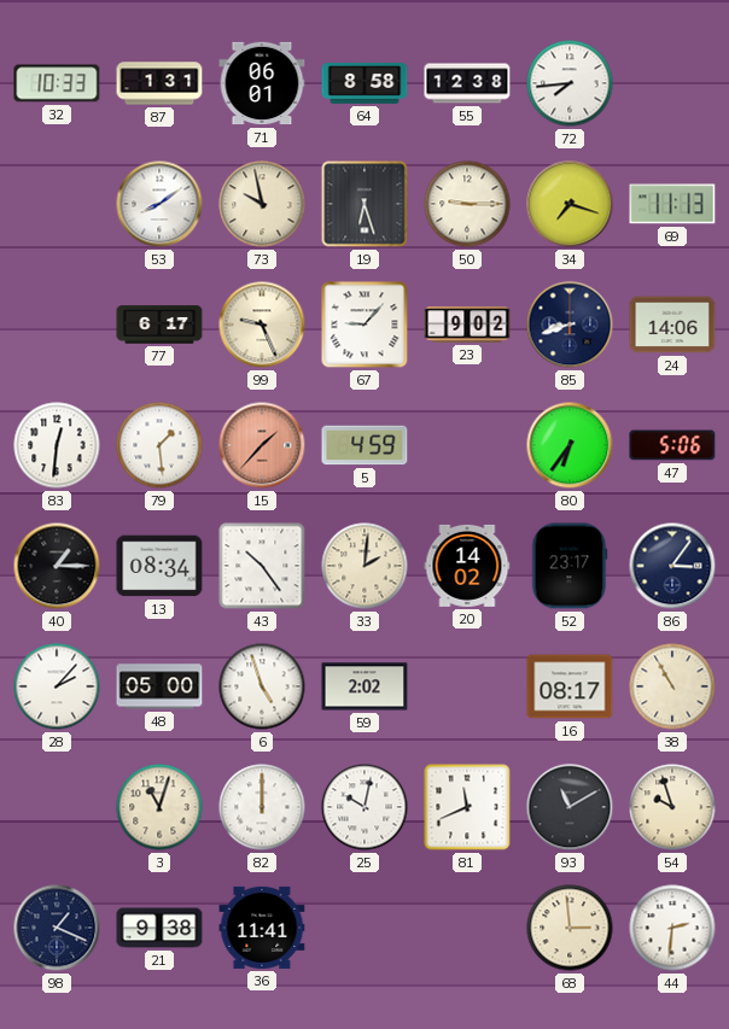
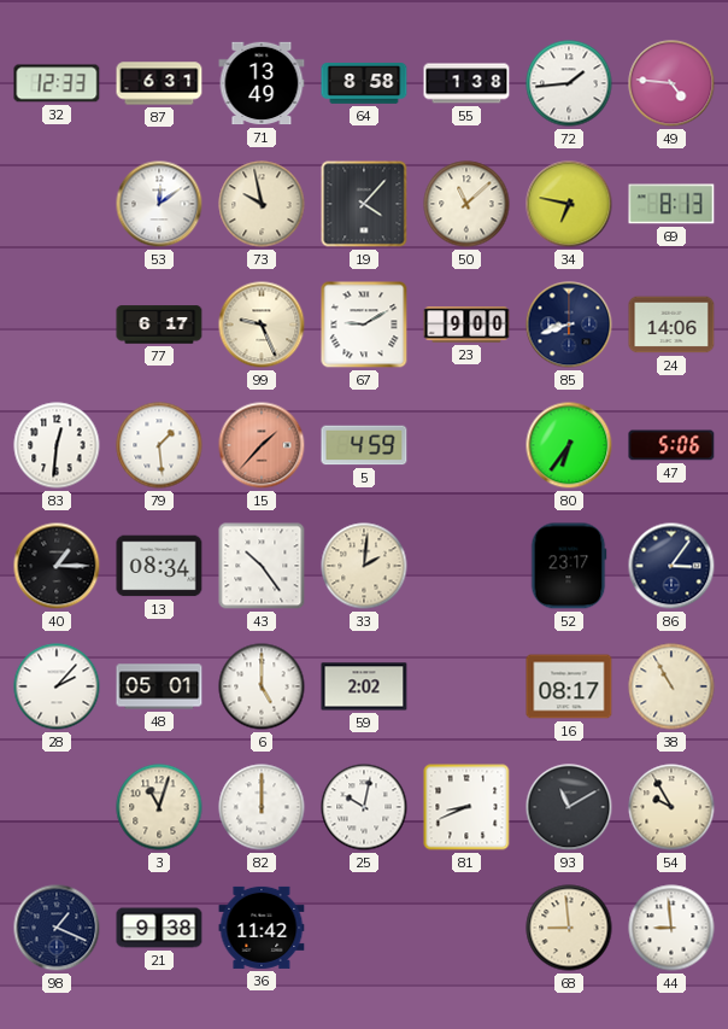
32: 10:33 -> 12:33 (57, 83)
87: 1:31 -> 6:31 (159, 83)
71: 06:01 -> 13:49 (262, 83)
55: 12:38 -> 1:38 (466, 83)
72: 7:44 -> 1:44 (569, 83)
49: none -> 4:46 (671, 83)
53: 8:09 -> 12:09 (159, 204)
19: 6:27 -> 4:07 (364, 204)
50: 9:15 -> 11:08 (466, 204)
34: 7:18 -> 6:47 (569, 204)
69: 11:13 -> 8:13 (671, 204)
67: 9:07 -> 9:10 (364, 325)
23: 9:02 -> 9:00 (466, 325)
20: 14:02 -> none (467, 566)
48: 05:00 -> 05:01 (159, 686)
6: 4:57 -> 5:00 (262, 686)
81: 11:41 -> 8:41 (466, 807)
54: 9:57 -> 9:55 (671, 807)
36: 11:41 -> 11:42 (262, 928)
68: 2:59 -> 8:59 (569, 928)
44: 2:31 -> 8:59 (671, 928)
